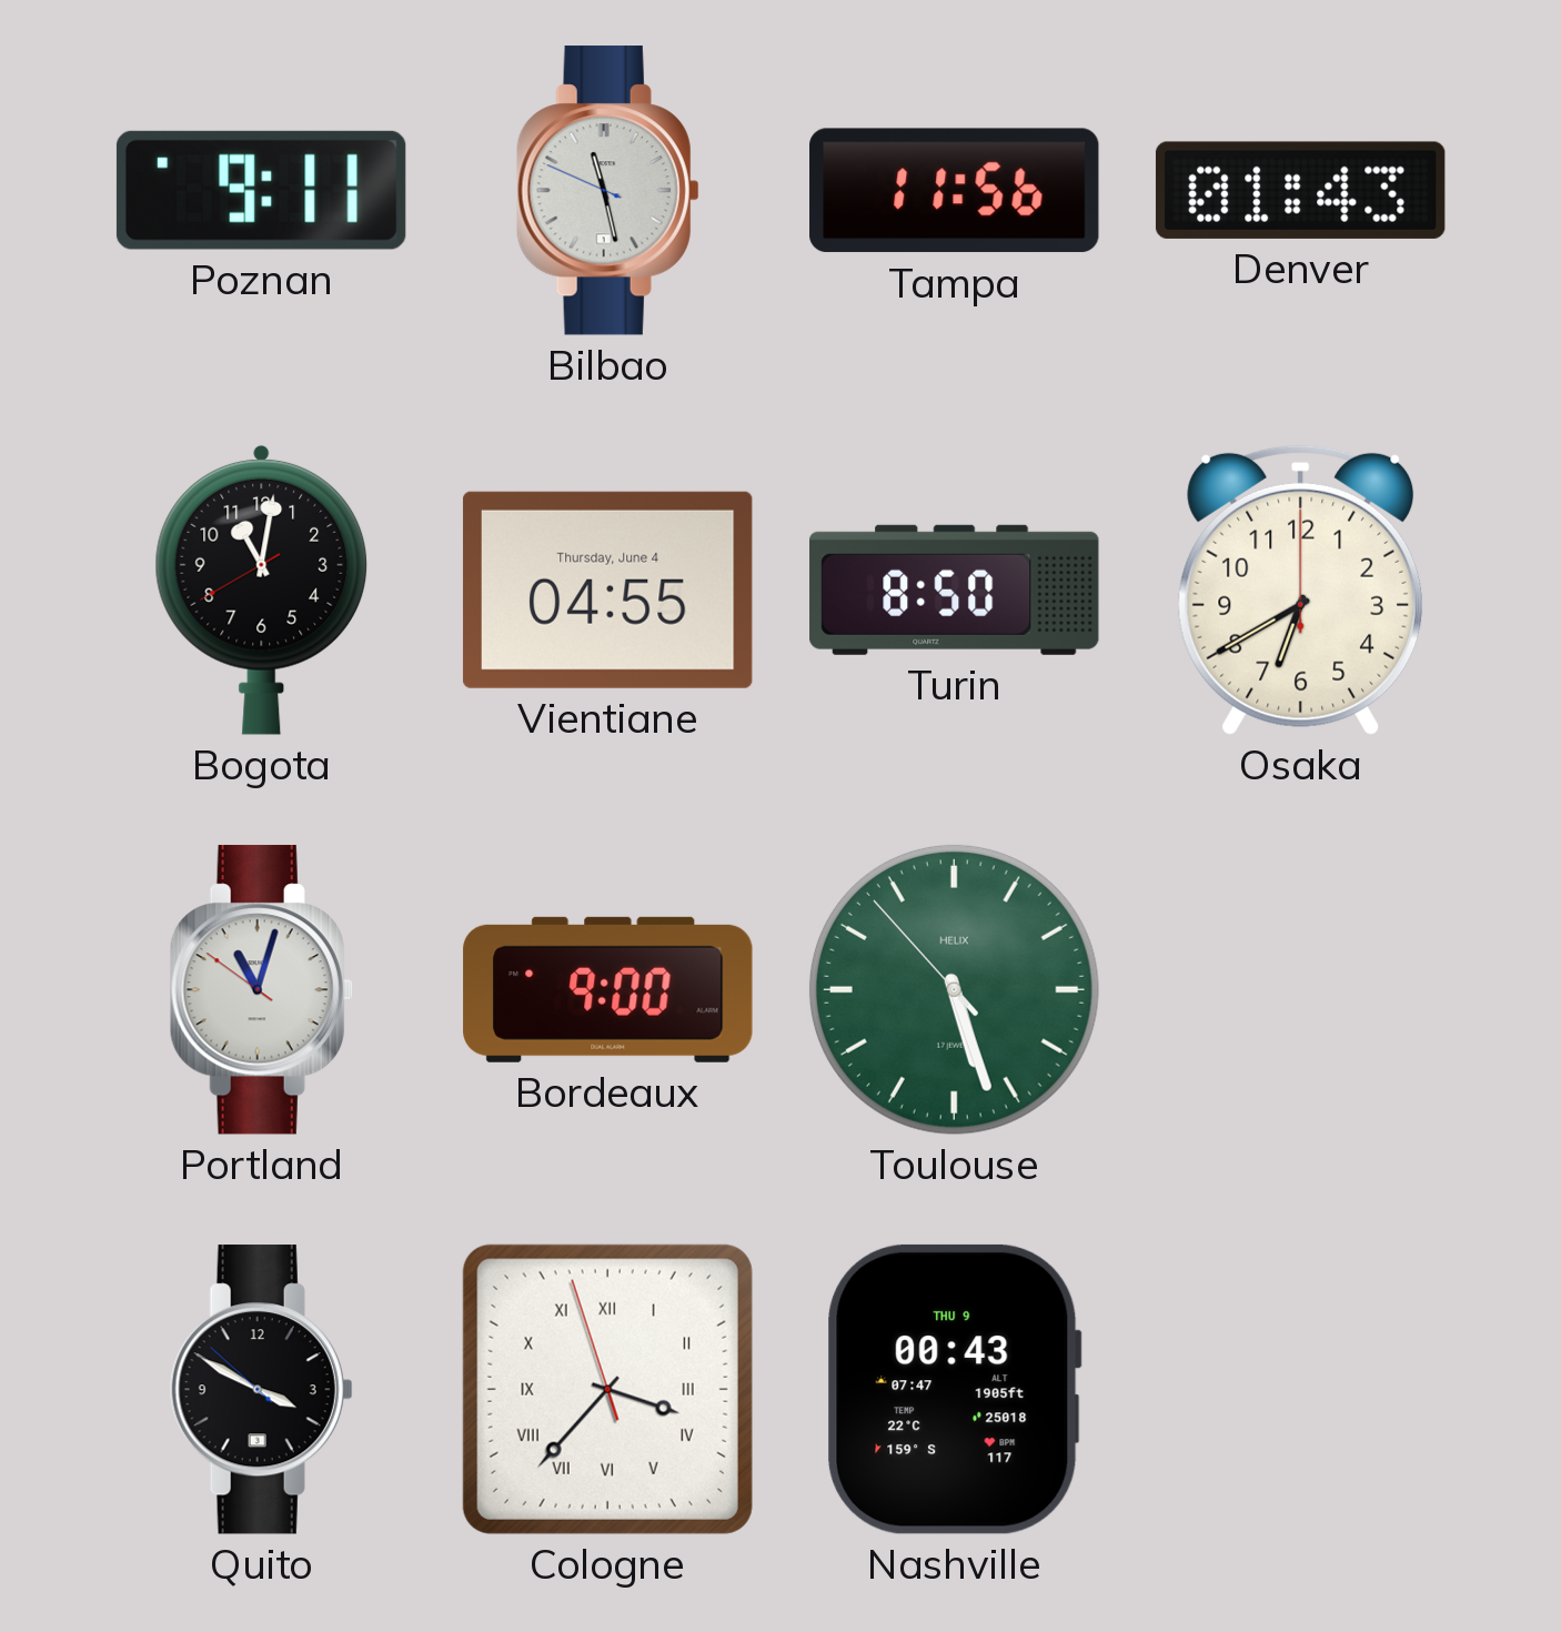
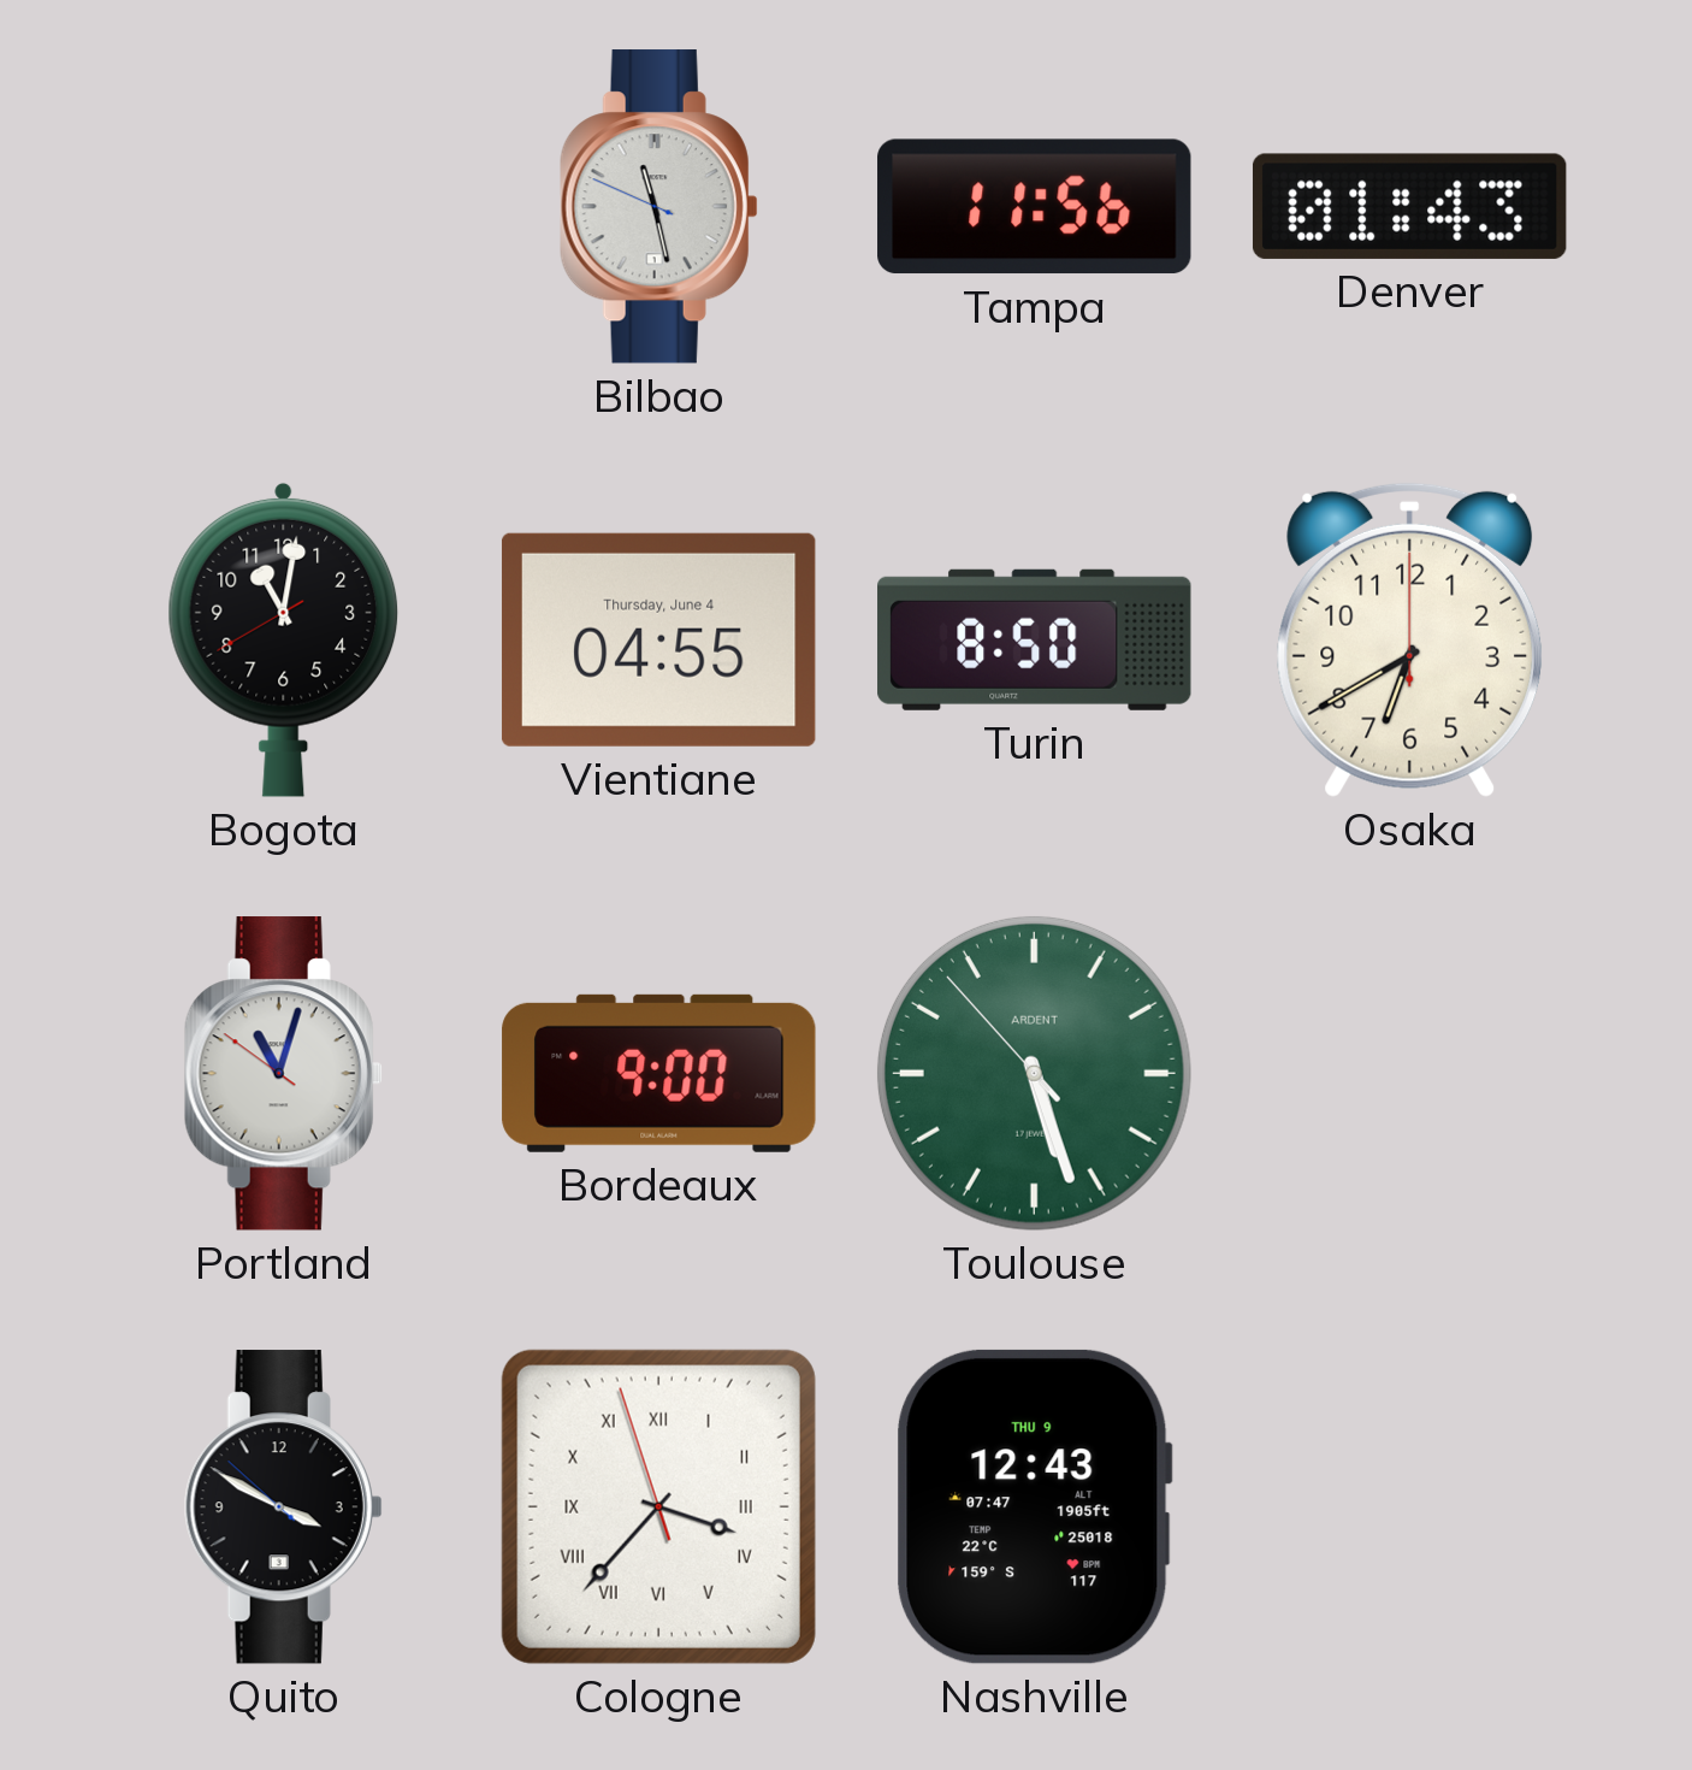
Poznan: 9:11 -> none (261, 190)
Toulouse brand: HELIX -> ARDENT (1034, 1073)
Nashville: 00:43 -> 12:43 (1034, 1506)
